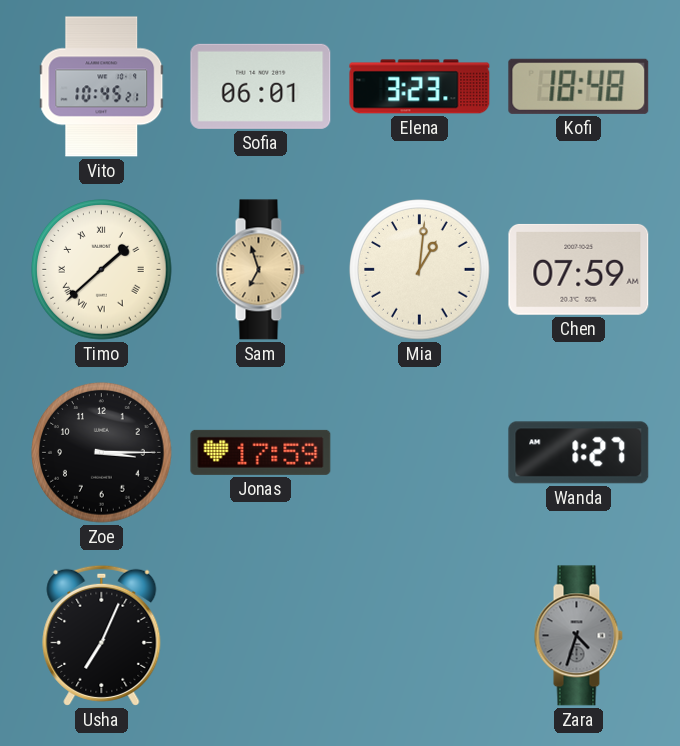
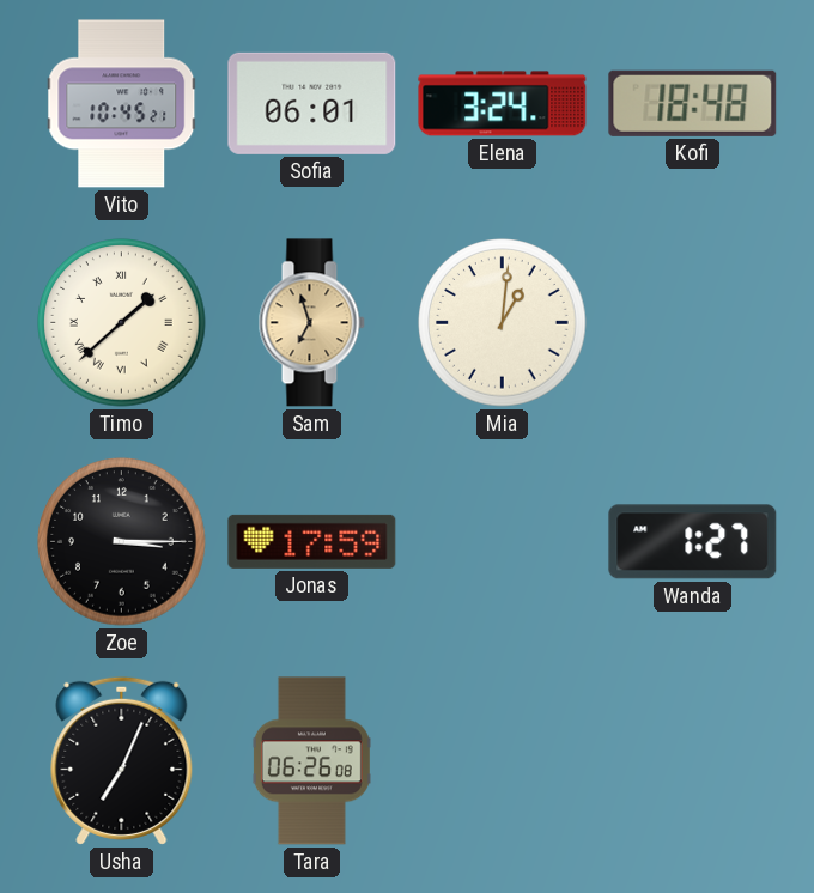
Elena: 3:23 -> 3:24 (503, 104)
Chen: 07:59 -> none (579, 269)
Tara: none -> 06:26 (311, 761)
Zara: 4:33 -> none (578, 636)
